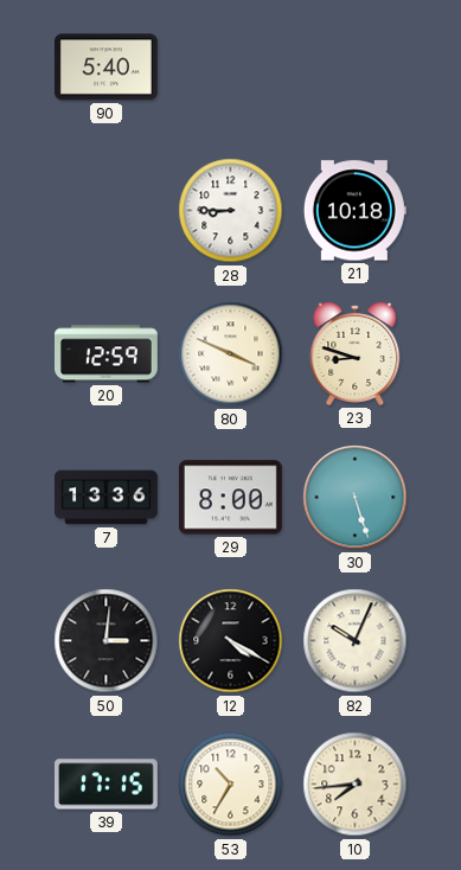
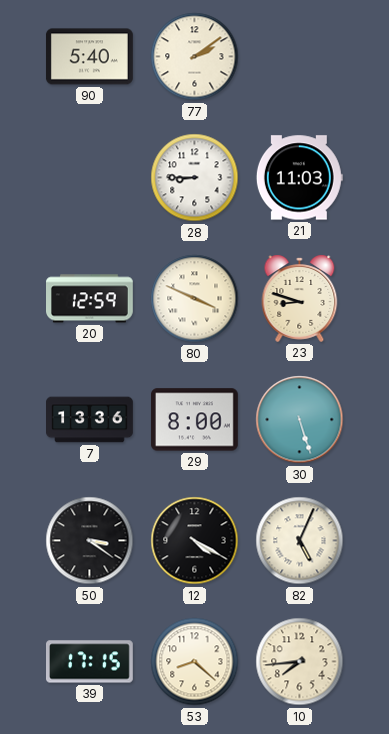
77: none -> 2:09 (195, 57)
21: 10:18 -> 11:03 (299, 178)
50: 3:01 -> 3:21 (90, 541)
82: 10:04 -> 5:04 (300, 541)
53: 10:35 -> 8:22 (195, 662)
